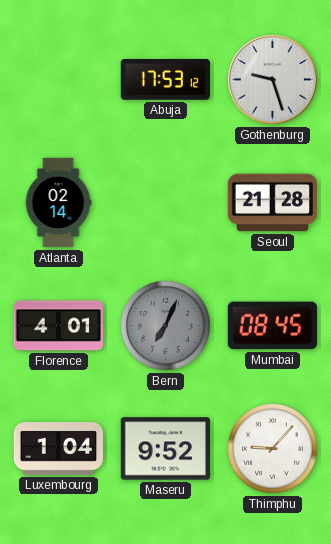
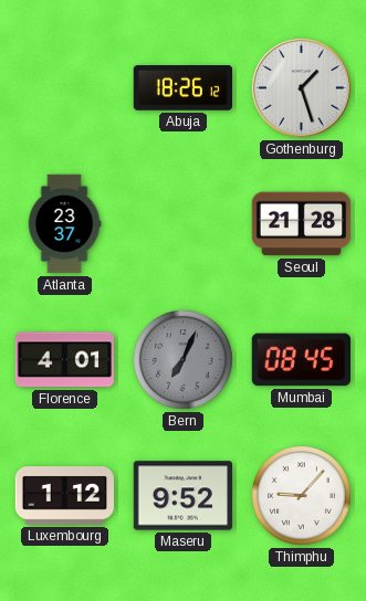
Abuja: 17:53 -> 18:26 (182, 88)
Gothenburg: 9:27 -> 1:27 (302, 88)
Atlanta: 02:14 -> 23:37 (64, 224)
Luxembourg: 1:04 -> 1:12 (64, 496)
